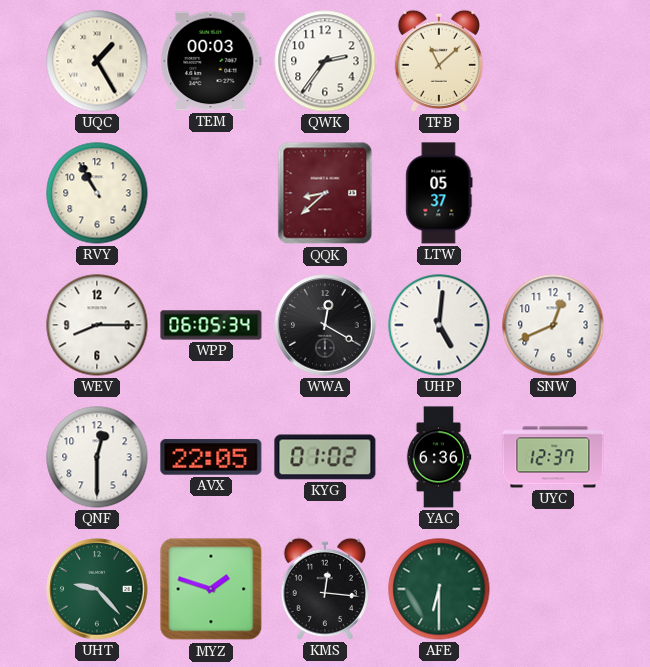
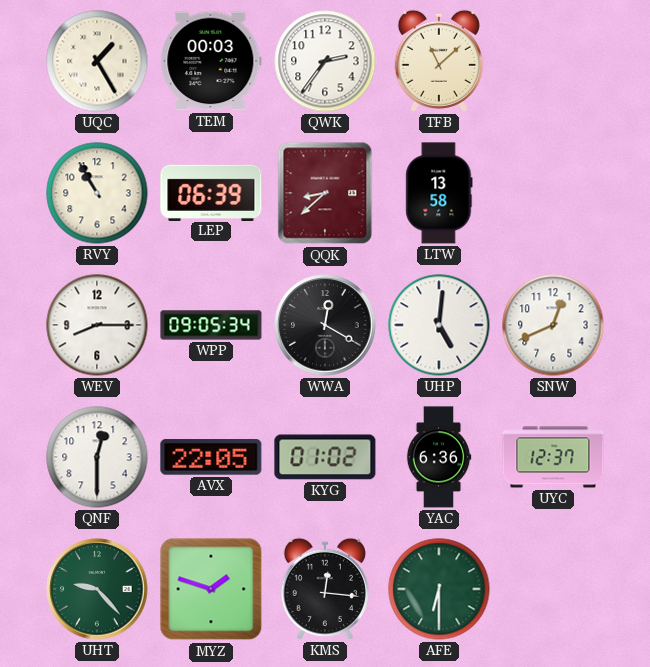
LEP: none -> 06:39 (211, 192)
LTW: 05:37 -> 13:58 (439, 193)
WPP: 06:05 -> 09:05 (211, 325)
